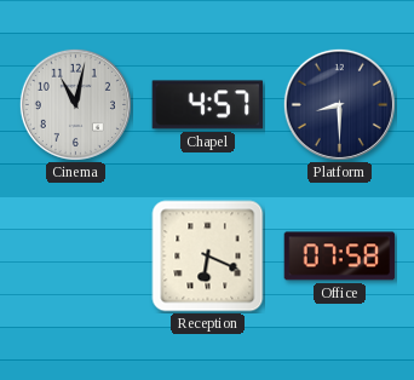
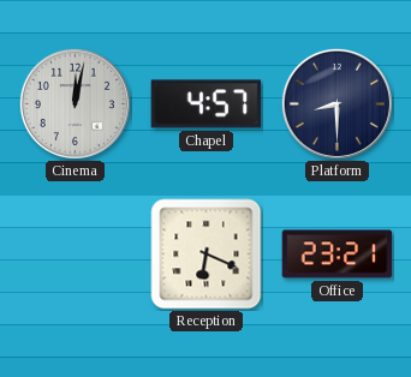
Cinema: 11:02 -> 12:02 (75, 103)
Office: 07:58 -> 23:21 (338, 255)
